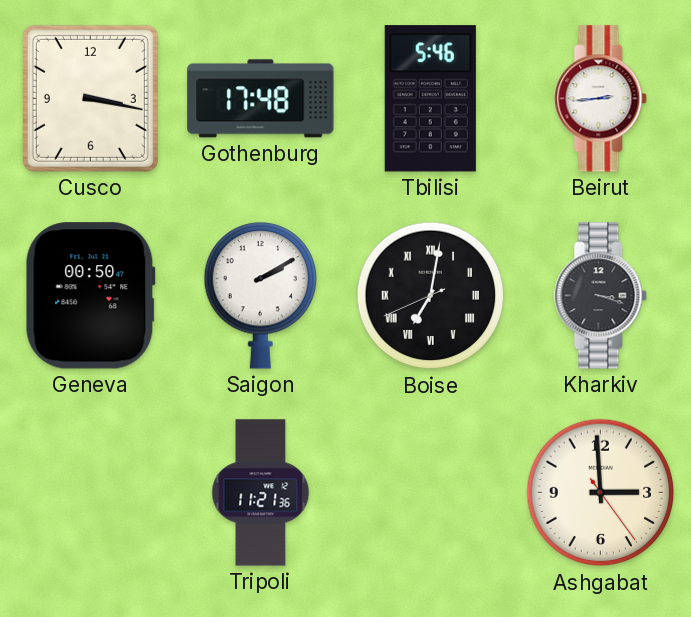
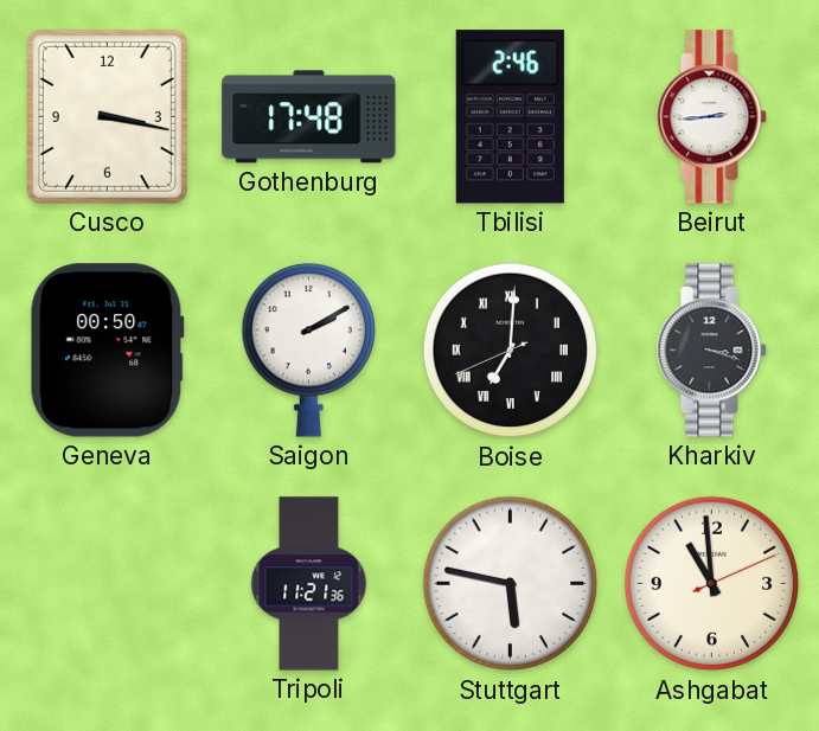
Tbilisi: 5:46 -> 2:46 (510, 117)
Boise: 7:01 -> 7:00 (511, 351)
Stuttgart: none -> 5:47 (511, 584)
Ashgabat: 2:59 -> 10:59 (712, 584)
